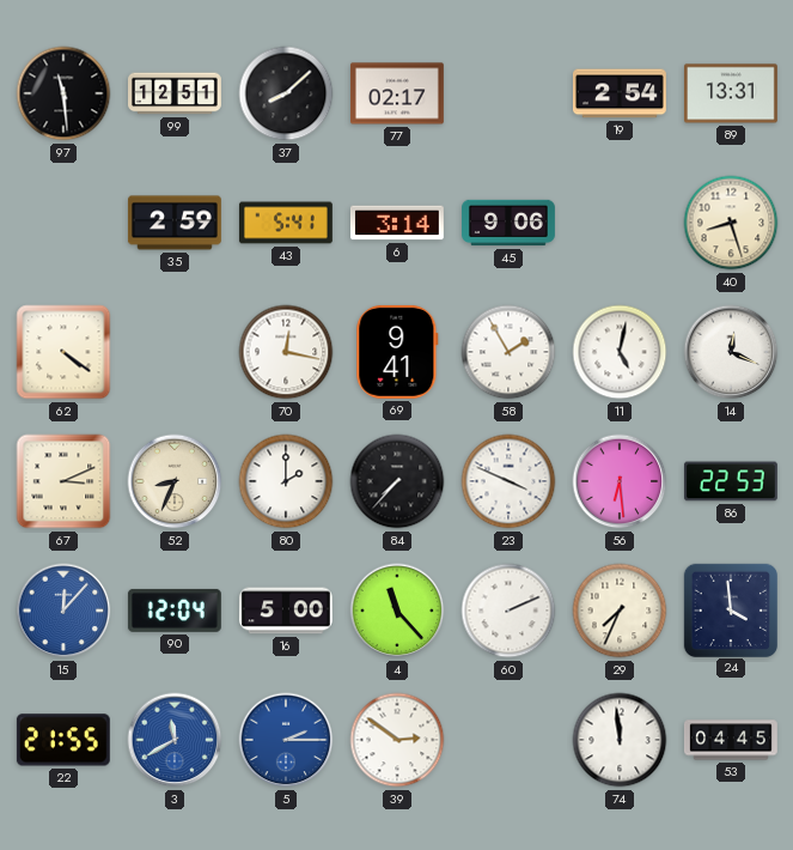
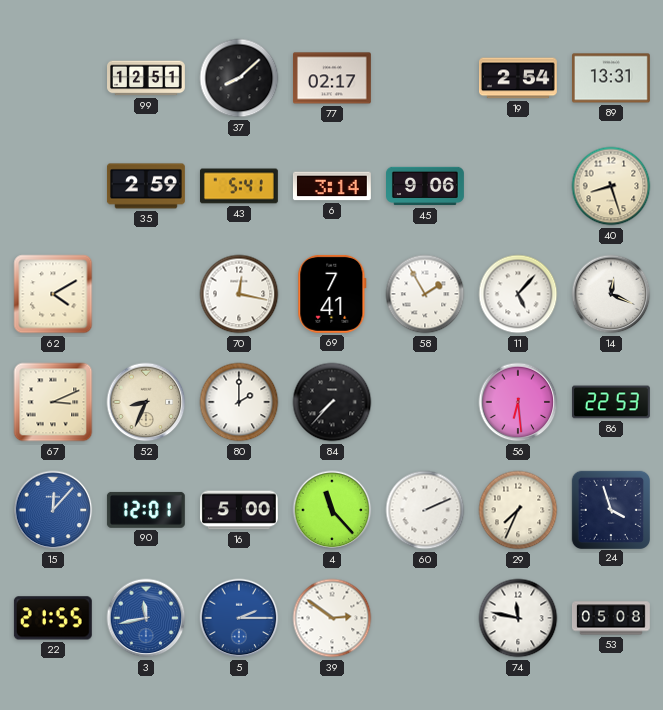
97: 11:29 -> none (63, 93)
62: 4:21 -> 4:10 (53, 294)
69: 9:41 -> 7:41 (332, 294)
11: 5:02 -> 5:07 (518, 294)
23: 3:49 -> none (508, 481)
90: 12:04 -> 12:01 (146, 510)
24: 3:59 -> 3:57 (610, 509)
3: 11:40 -> 11:43 (146, 618)
74: 11:59 -> 11:47 (518, 618)
53: 04:45 -> 05:08 (612, 618)
